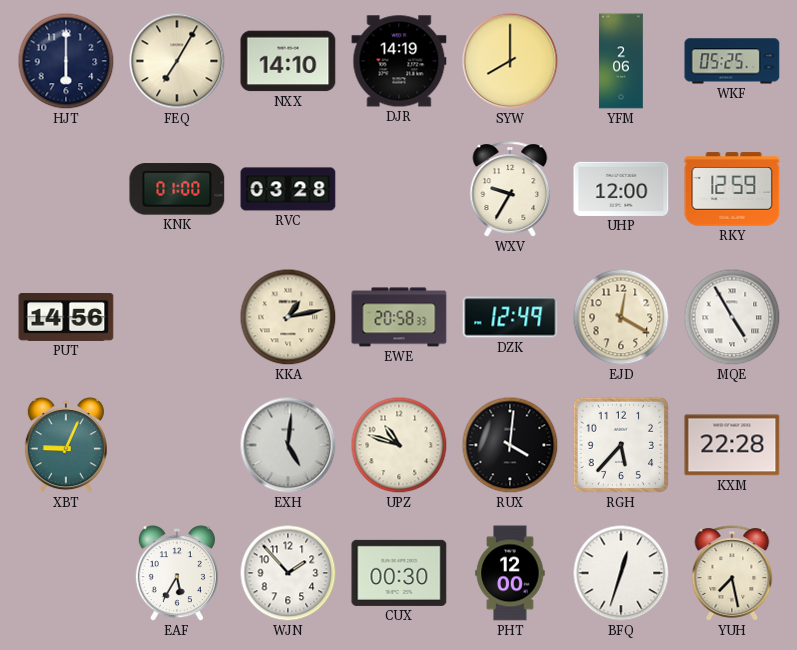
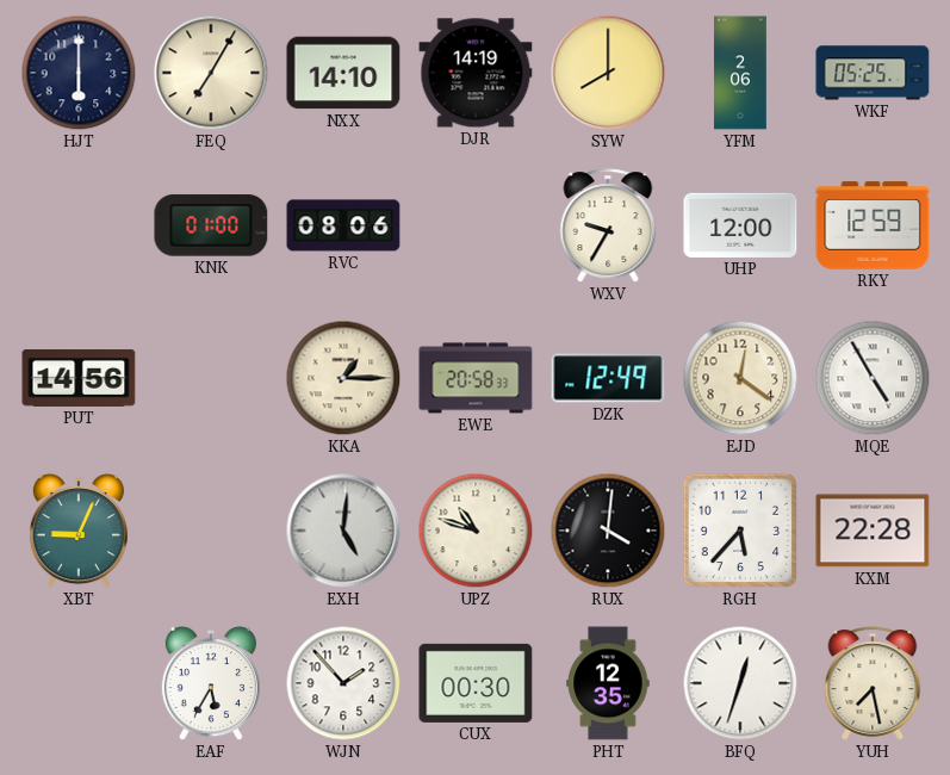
RVC: 03:28 -> 08:06 (343, 225)
KKA: 1:13 -> 1:15 (343, 378)
EJD: 12:20 -> 12:21 (740, 378)
PHT: 12:00 -> 12:35 (608, 683)
